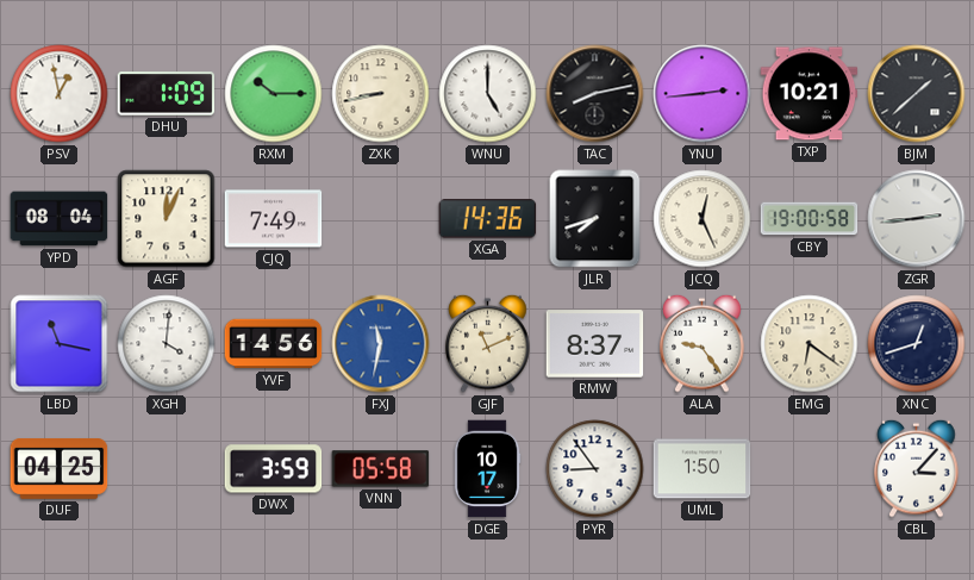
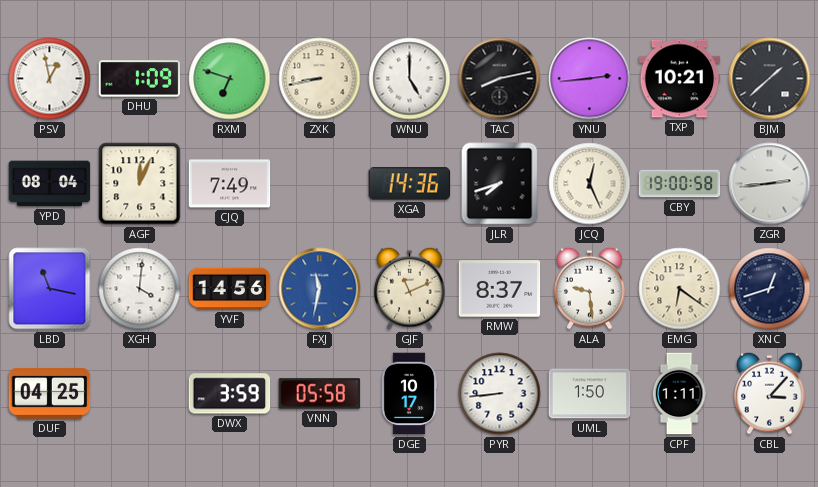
RXM: 10:15 -> 6:48 (230, 79)
ALA: 9:24 -> 9:29 (590, 288)
PYR: 8:54 -> 8:44 (500, 394)
CPF: none -> 1:11 (679, 394)
